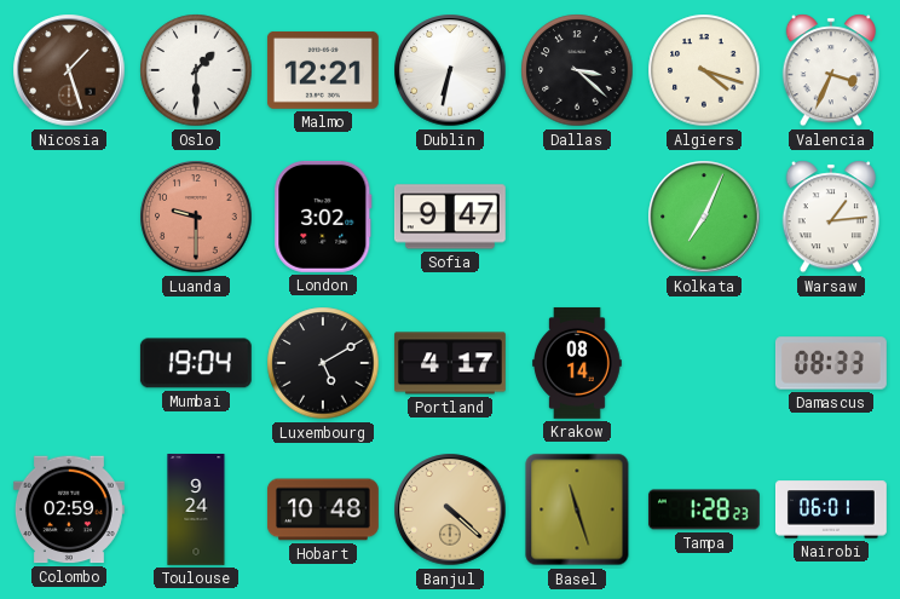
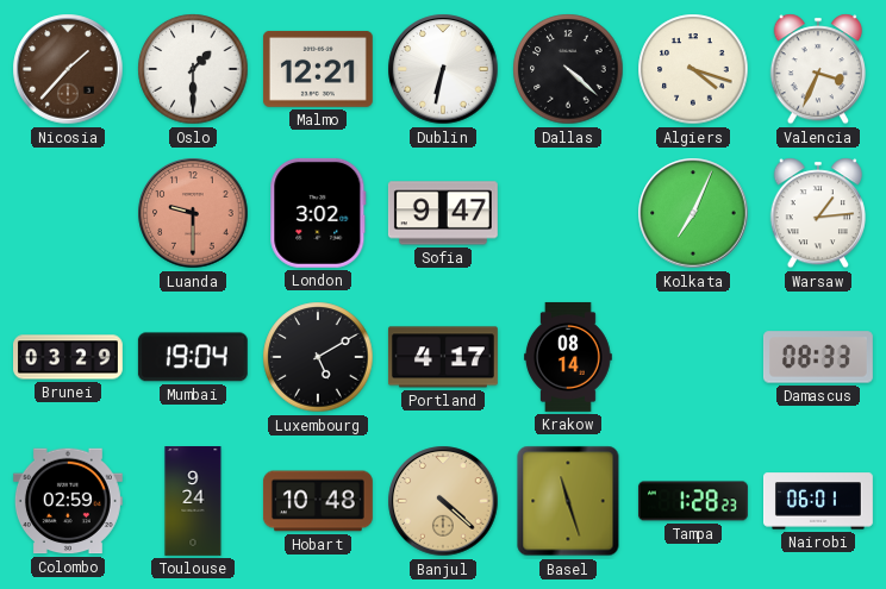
Nicosia: 1:27 -> 1:37 (68, 69)
Dallas: 3:22 -> 4:22 (568, 69)
Brunei: none -> 03:29 (69, 357)
